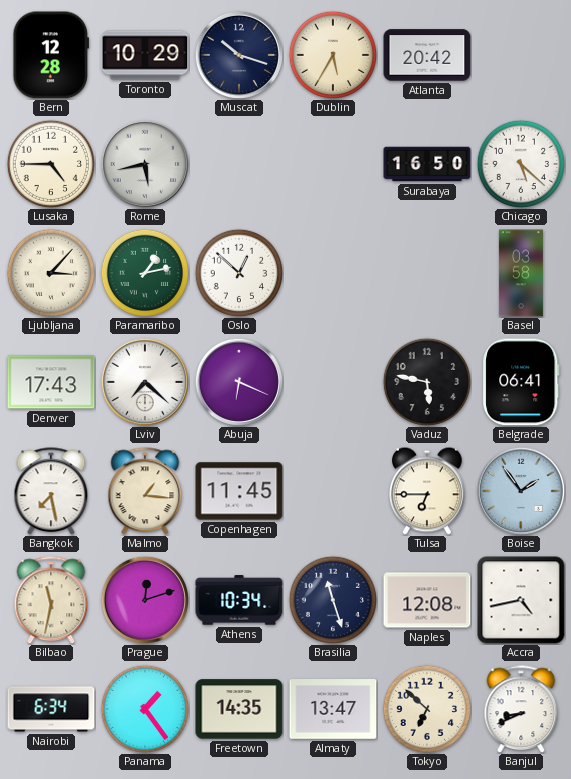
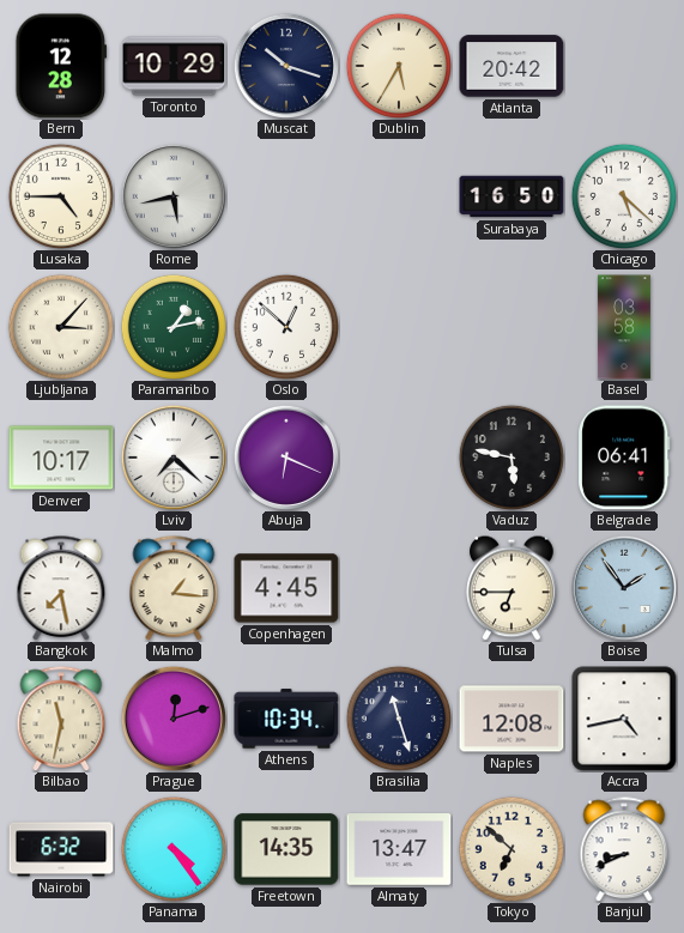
Denver: 17:43 -> 10:17 (61, 458)
Copenhagen: 11:45 -> 4:45 (286, 588)
Nairobi: 6:34 -> 6:32 (61, 849)
Panama: 1:24 -> 4:24 (172, 848)
